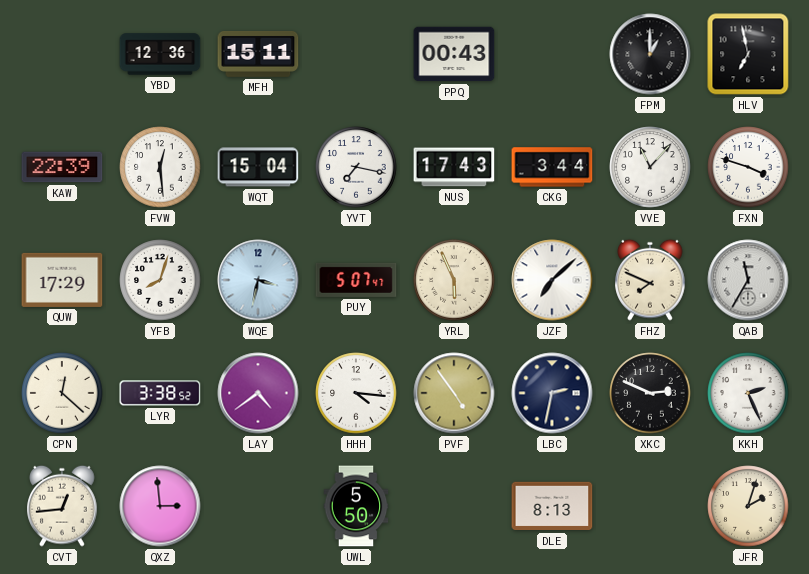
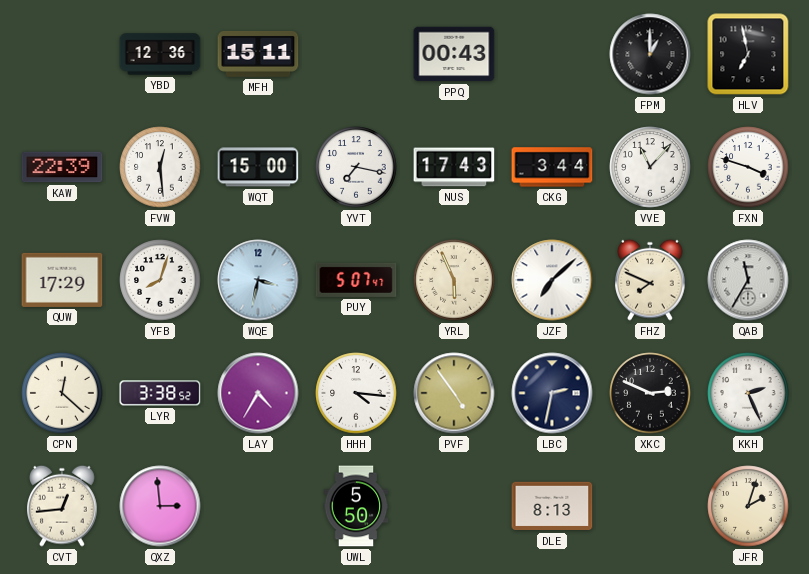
WQT: 15:04 -> 15:00 (258, 167)
LAY: 4:39 -> 4:35 (258, 393)
